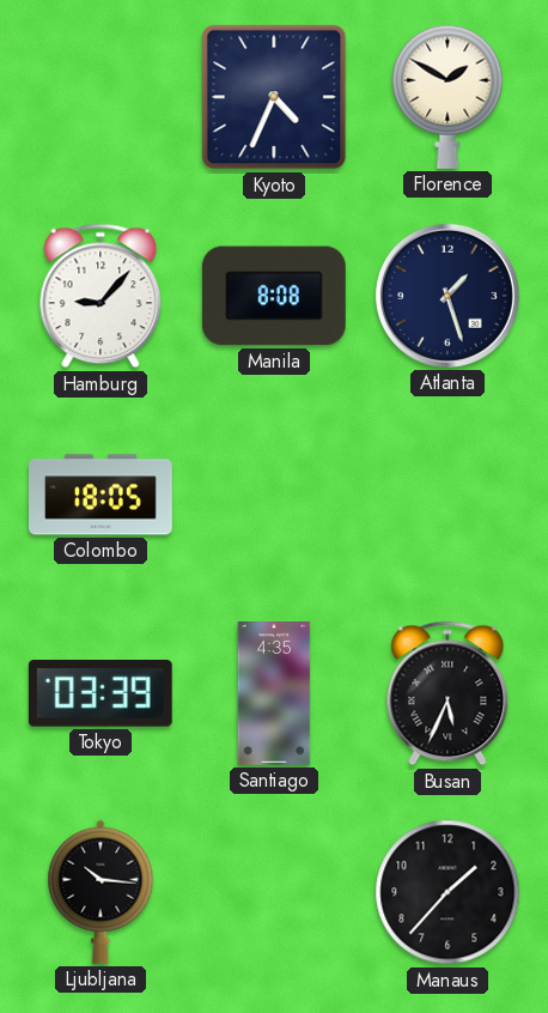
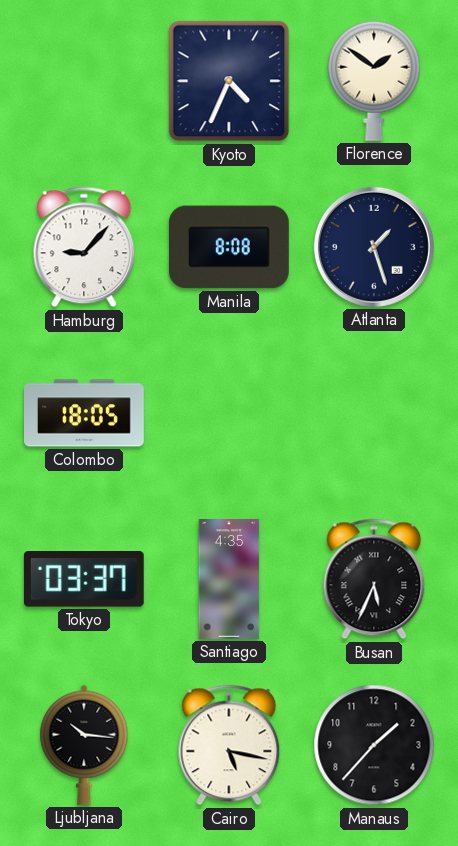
Florence: 1:50 -> 1:51 (374, 81)
Tokyo: 03:39 -> 03:37 (84, 580)
Cairo: none -> 5:17 (229, 745)
